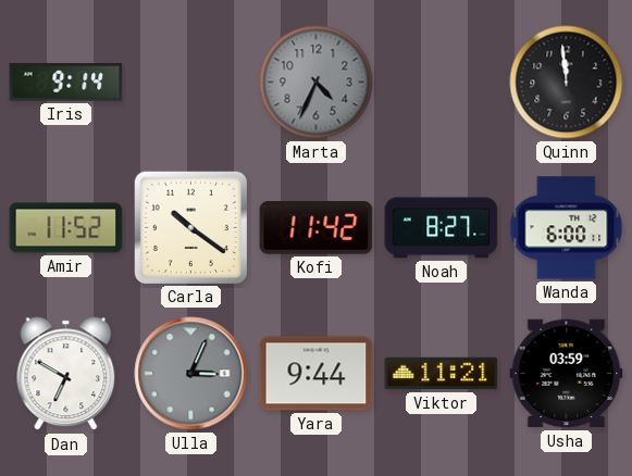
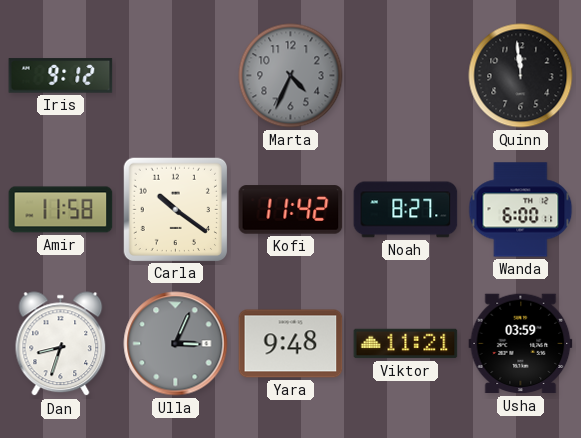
Iris: 9:14 -> 9:12 (61, 76)
Amir: 11:52 -> 11:58 (61, 210)
Dan: 6:50 -> 8:33 (61, 344)
Yara: 9:44 -> 9:48 (291, 344)
